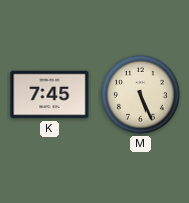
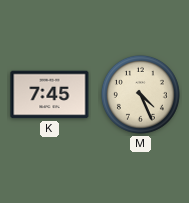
M: 5:26 -> 4:26 (140, 94)
